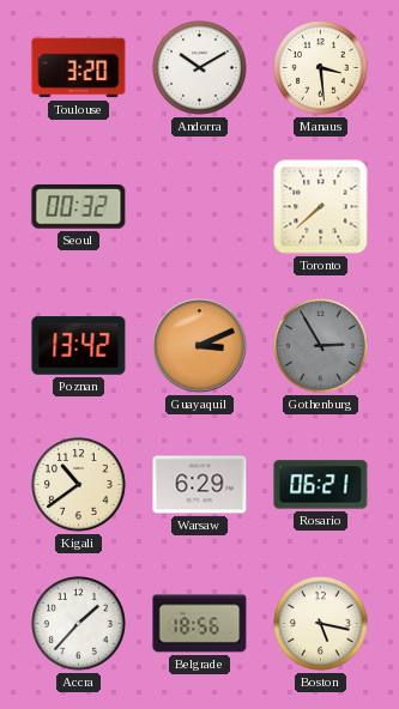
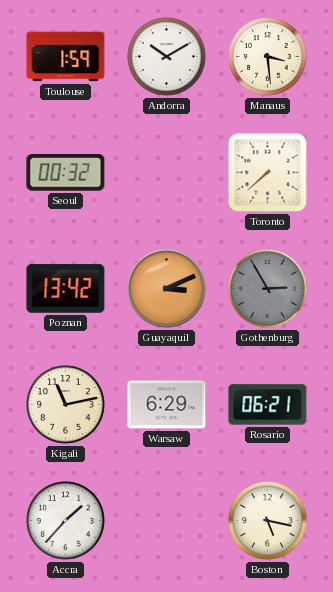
Toulouse: 3:20 -> 1:59 (66, 57)
Kigali: 10:39 -> 11:13 (66, 405)
Belgrade: 18:56 -> none (200, 624)
